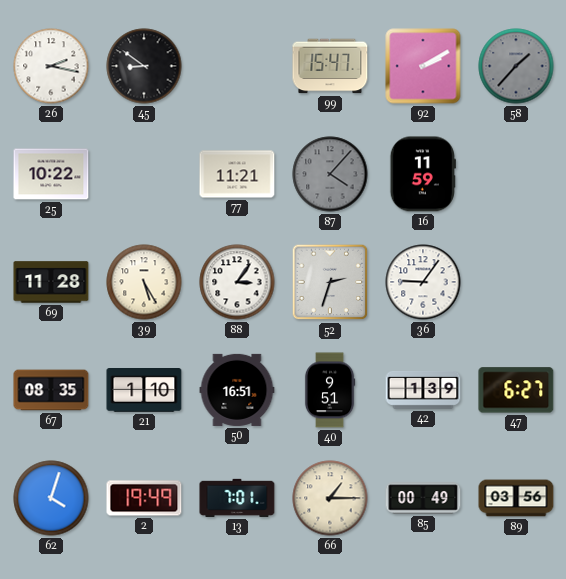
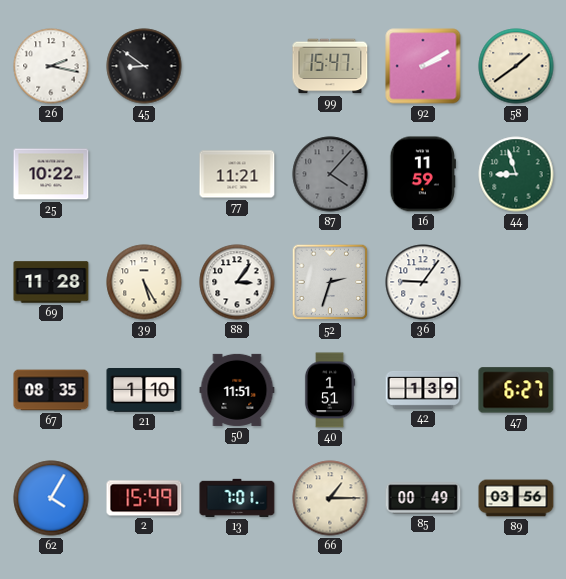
58: 1:37 -> 1:39 (516, 66)
58 dial: grey -> cream (516, 66)
44: none -> 8:57 (516, 174)
50: 16:51 -> 11:51 (237, 390)
40: 9:51 -> 1:51 (330, 390)
62: 4:03 -> 4:05 (51, 498)
2: 19:49 -> 15:49 (144, 498)
